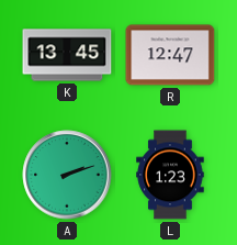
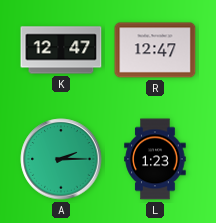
K: 13:45 -> 12:47 (61, 50)
A: 2:12 -> 2:15 (61, 159)
